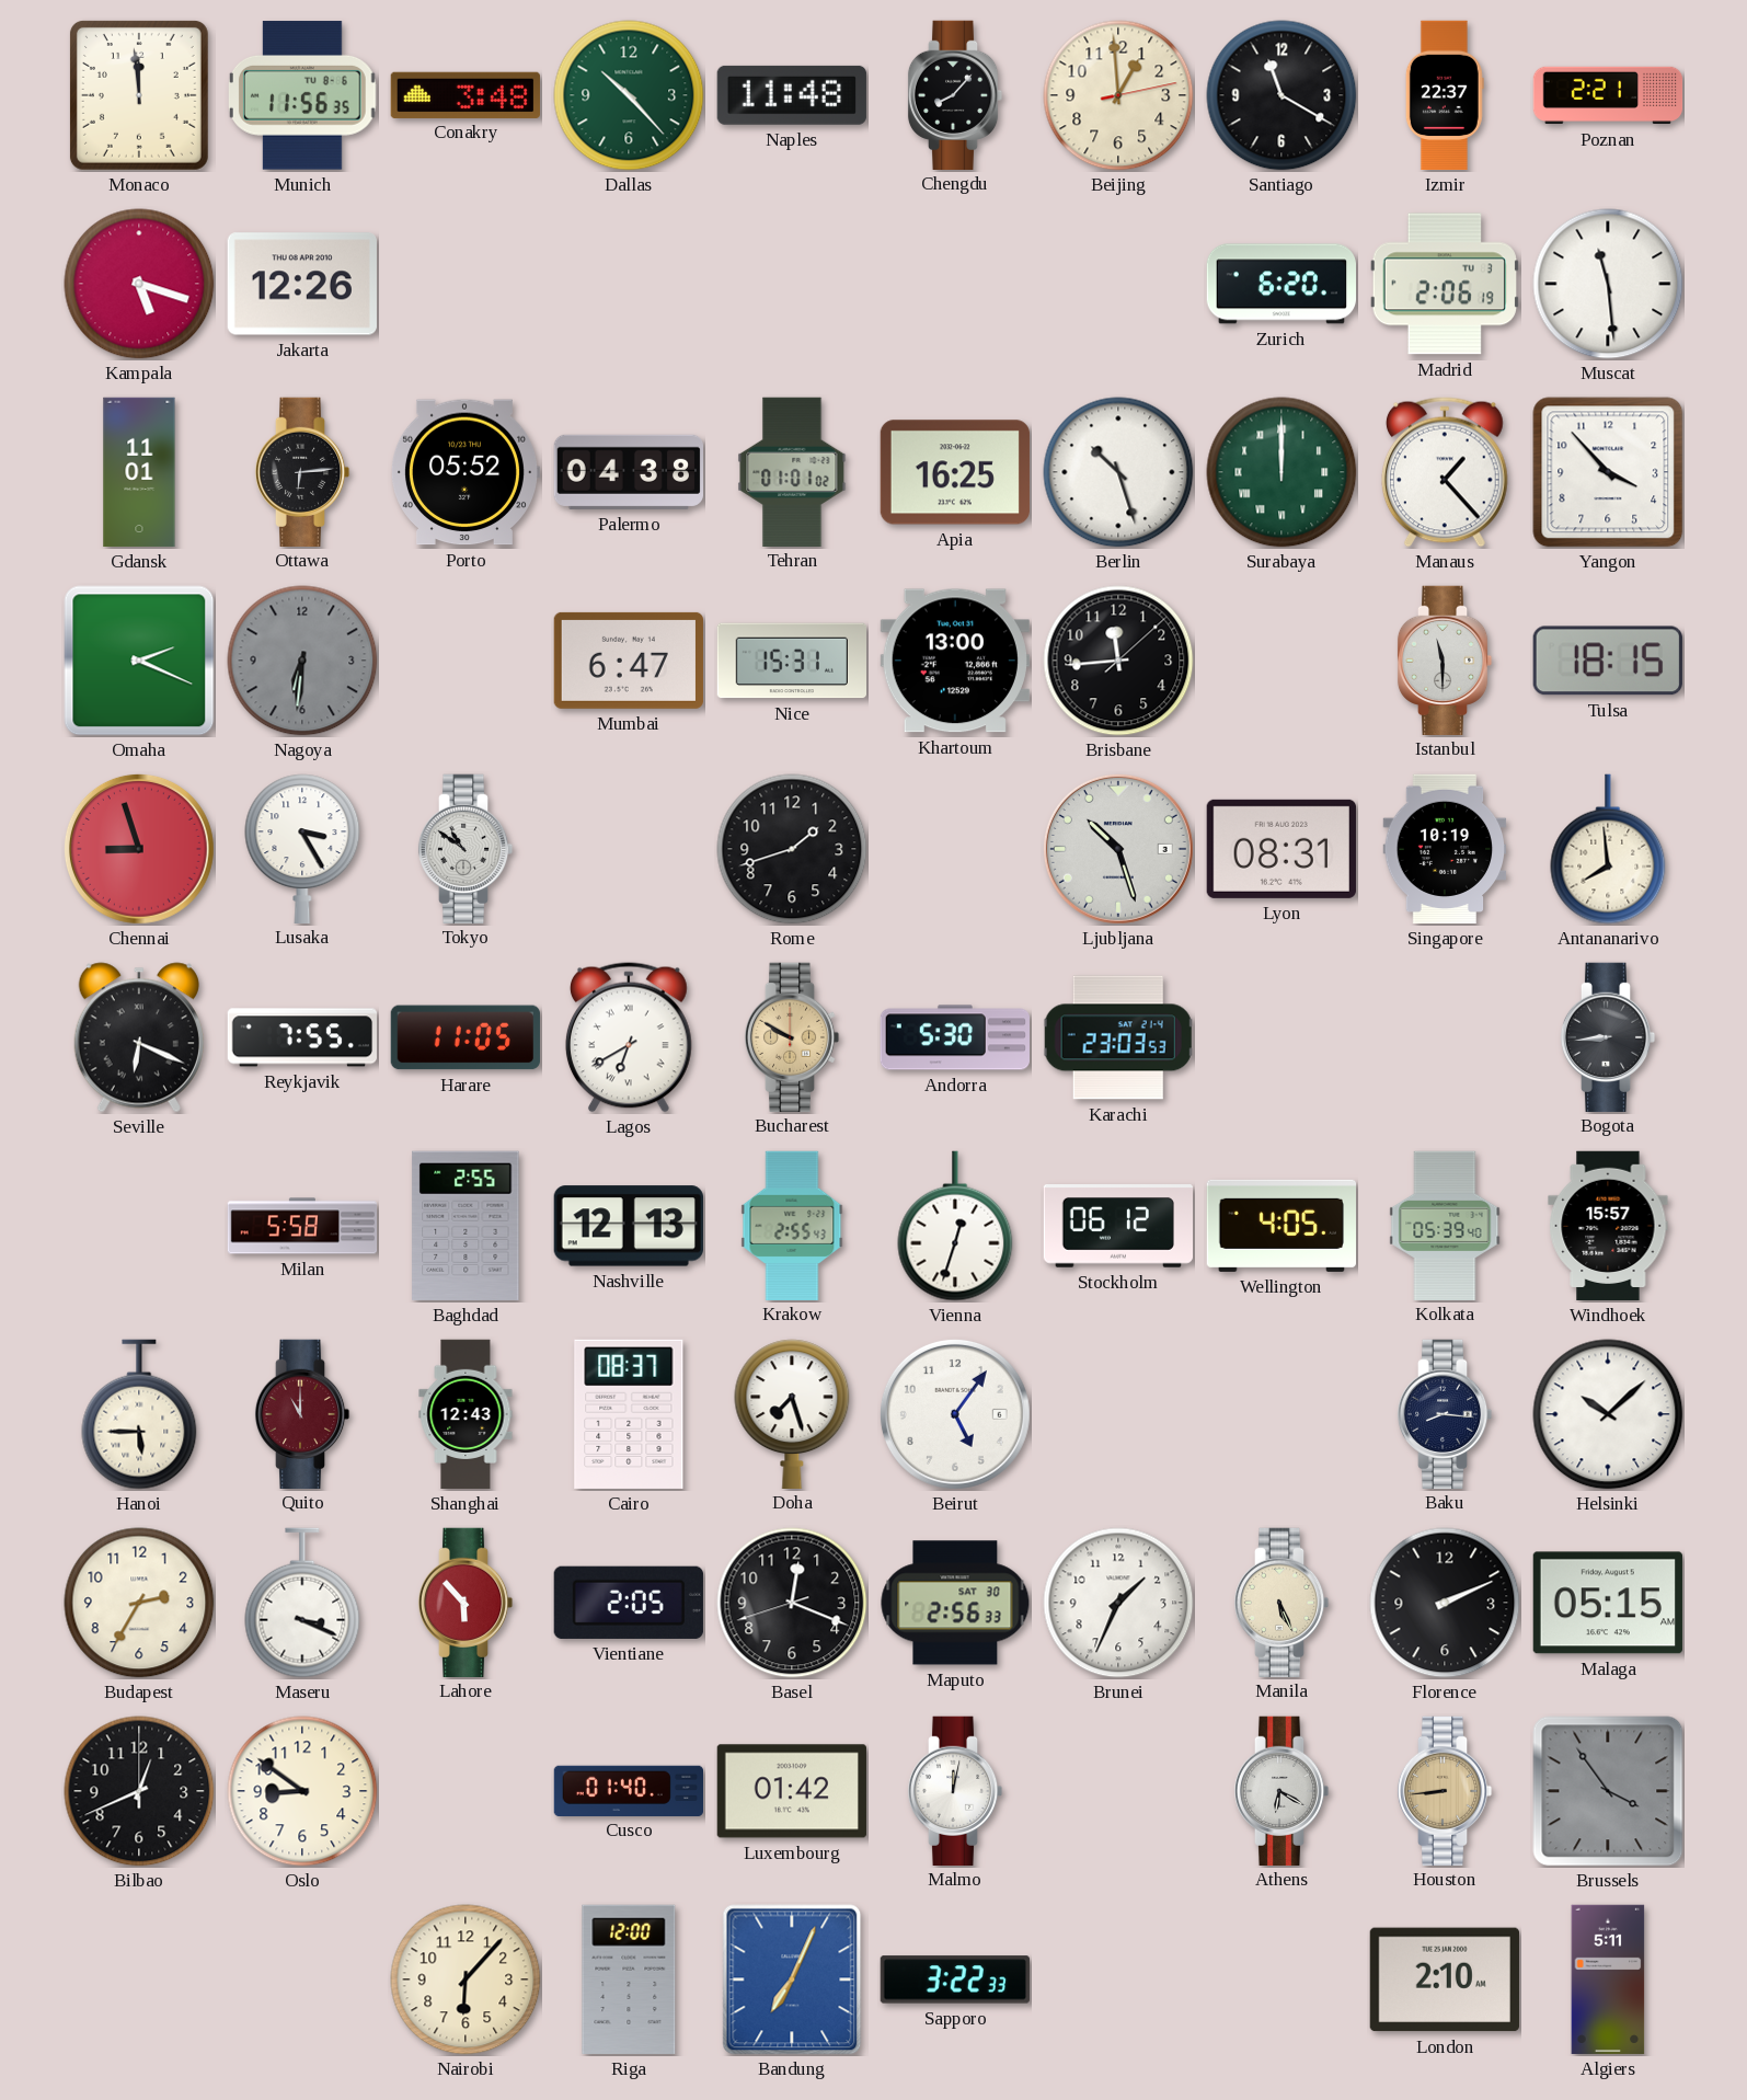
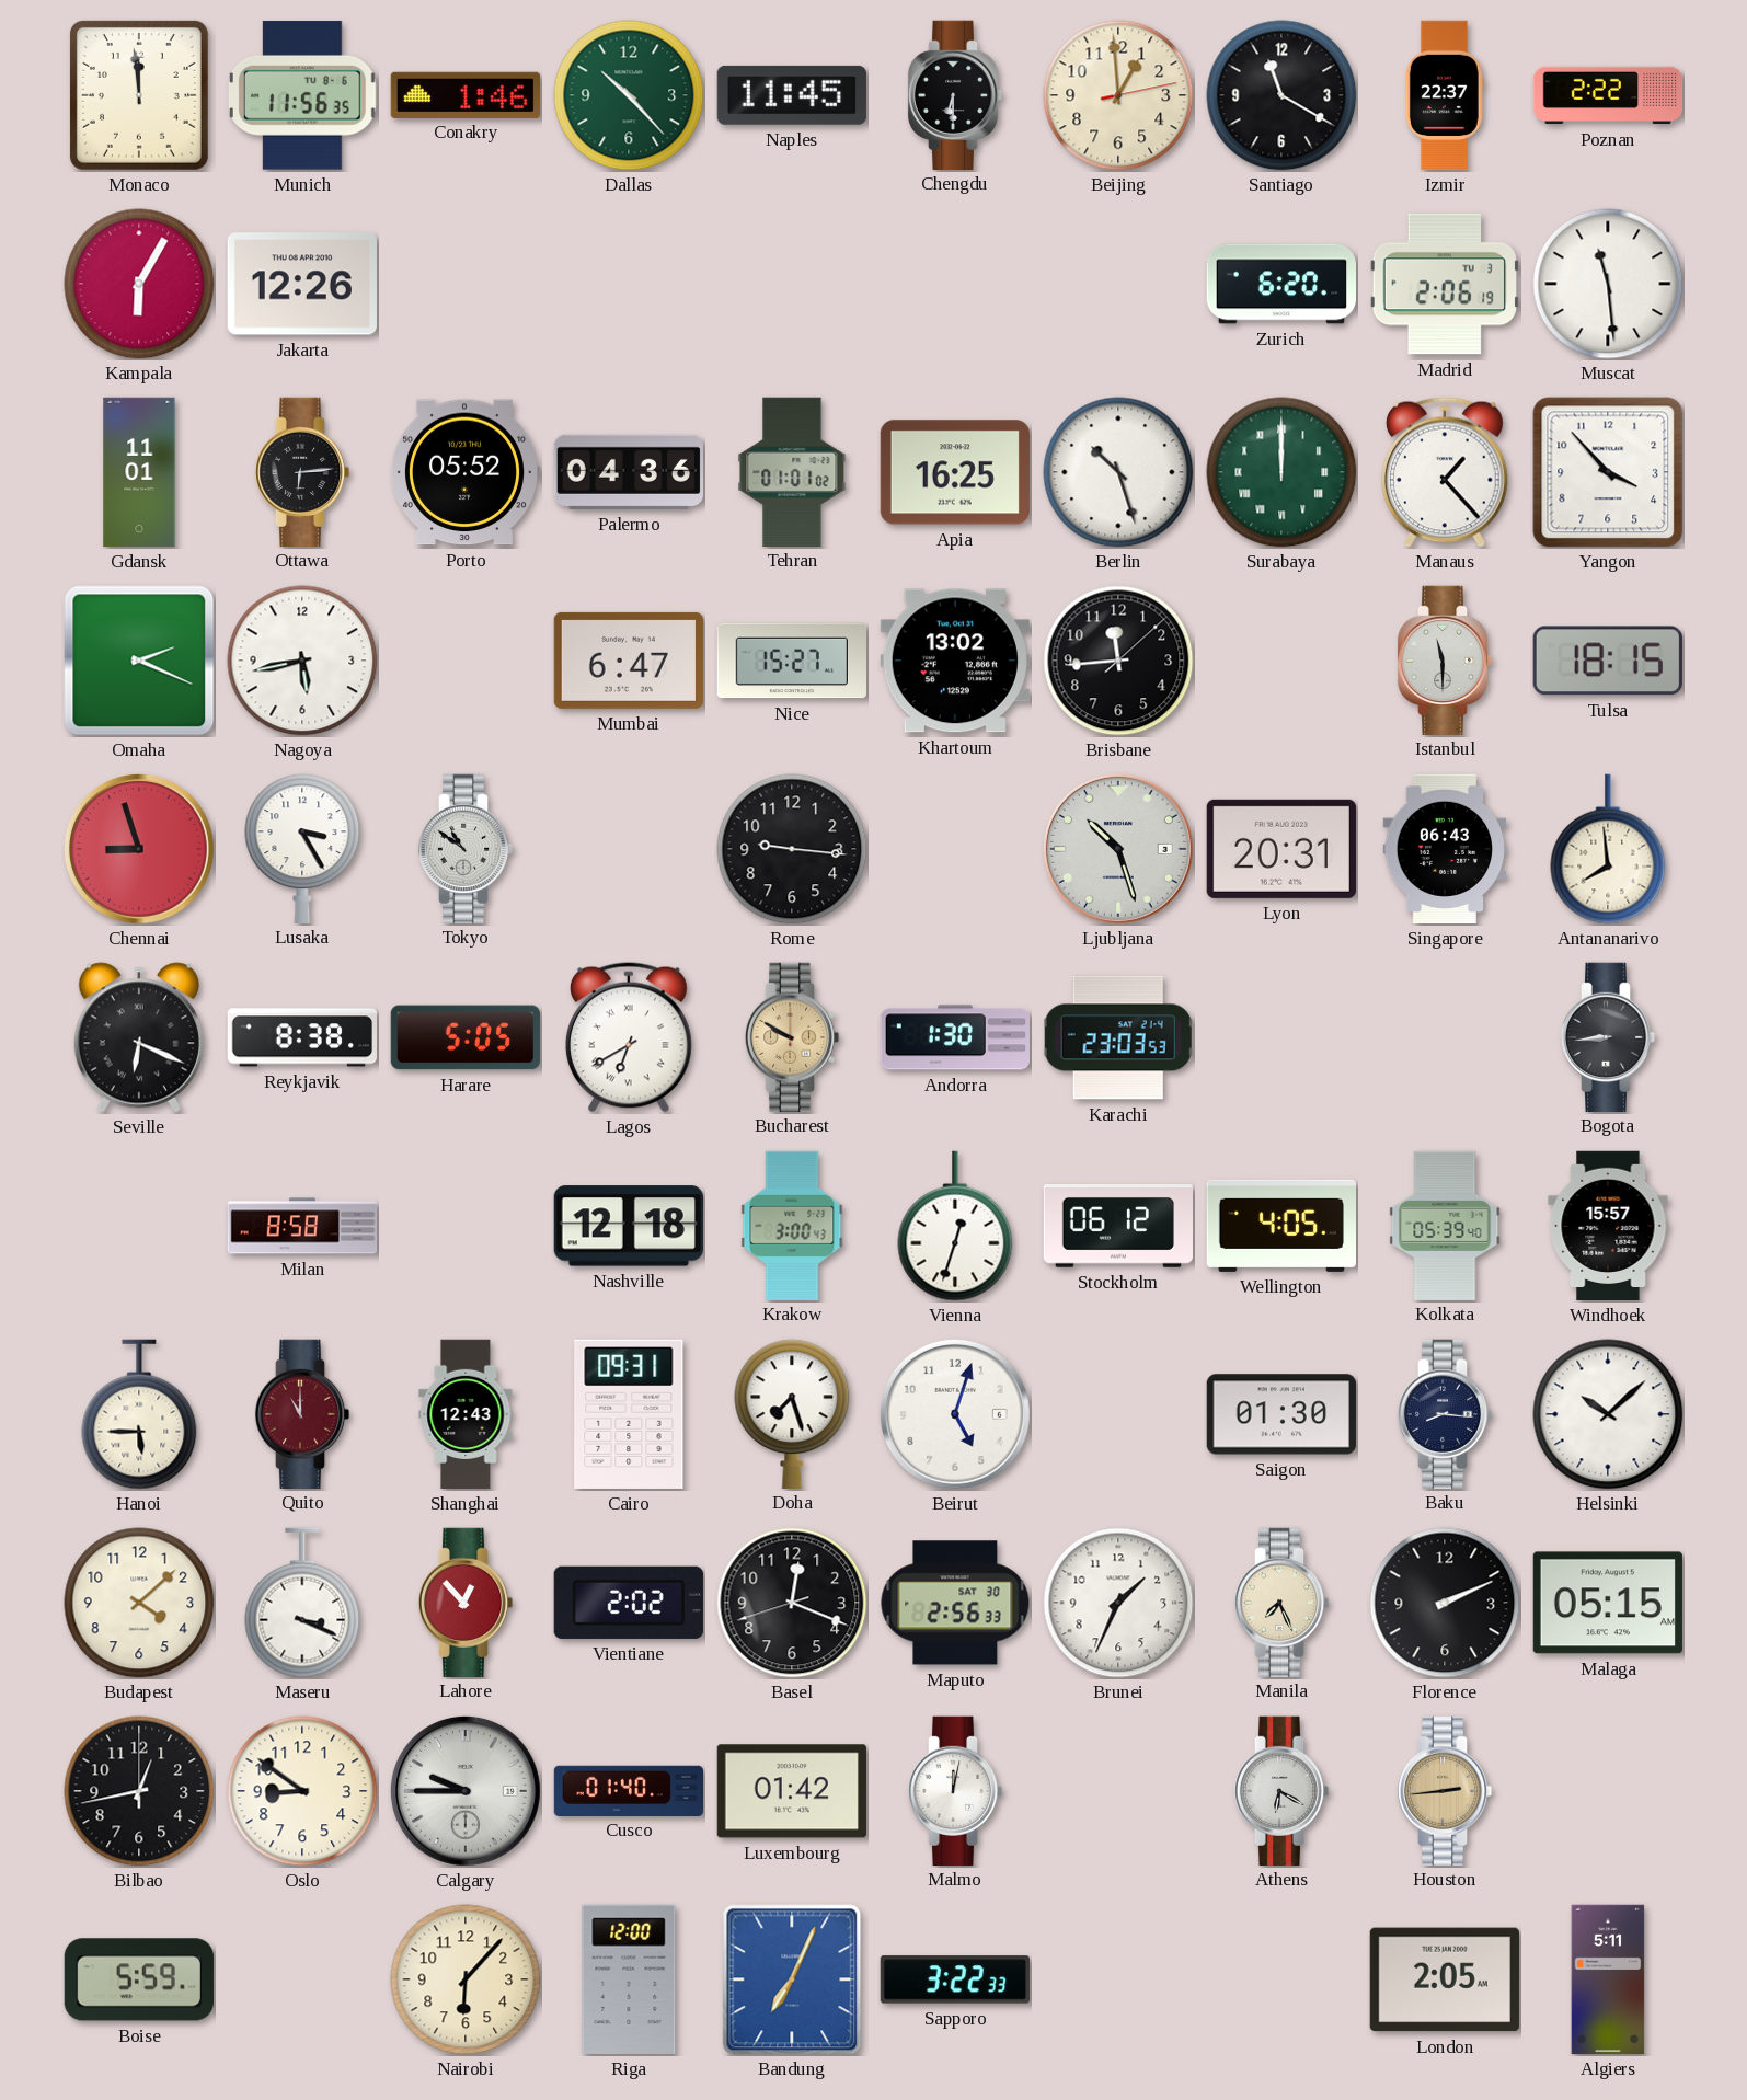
Conakry: 3:48 -> 1:46 (464, 94)
Naples: 11:48 -> 11:45 (792, 95)
Chengdu: 8:07 -> 6:30 (955, 94)
Poznan: 2:21 -> 2:22 (1608, 95)
Kampala: 5:18 -> 6:05 (139, 284)
Palermo: 04:38 -> 04:36 (628, 472)
Nagoya: 6:31 -> 5:43 (302, 661)
Nagoya dial: grey -> white (302, 661)
Nice: 15:31 -> 15:27 (791, 661)
Khartoum: 13:00 -> 13:02 (955, 661)
Rome: 1:42 -> 9:16 (792, 849)
Lyon: 08:31 -> 20:31 (1281, 849)
Singapore: 10:19 -> 06:43 (1445, 849)
Reykjavik: 7:55 -> 8:38 (301, 1037)
Harare: 11:05 -> 5:05 (466, 1037)
Andorra: 5:30 -> 1:30 (954, 1037)
Milan: 5:58 -> 8:58 (302, 1226)
Baghdad: 2:55 -> none (466, 1226)
Nashville: 12:13 -> 12:18 (629, 1226)
Krakow: 2:55 -> 3:00 (792, 1225)
Cairo: 08:37 -> 09:31 (629, 1414)
Beirut: 5:06 -> 5:03 (955, 1414)
Saigon: none -> 01:30 (1281, 1414)
Budapest: 2:35 -> 4:08 (139, 1603)
Lahore: 5:53 -> 12:53 (466, 1602)
Vientiane: 2:05 -> 2:02 (629, 1603)
Manila: 5:26 -> 7:26 (1281, 1602)
Bilbao: 12:41 -> 12:43 (139, 1791)
Calgary: none -> 9:45 (466, 1791)
Houston: 8:44 -> 2:44 (1445, 1790)
Brussels: 3:54 -> none (1608, 1791)
Boise: none -> 5:59 (139, 1979)
London: 2:10 -> 2:05 (1445, 1979)
